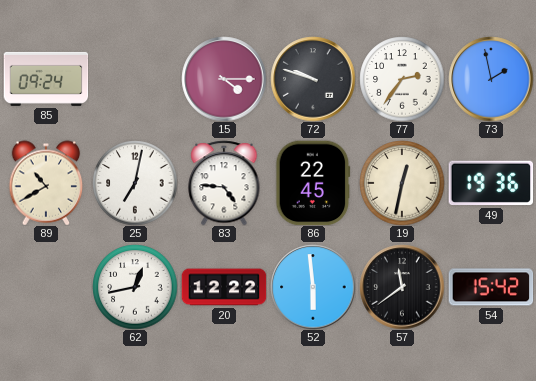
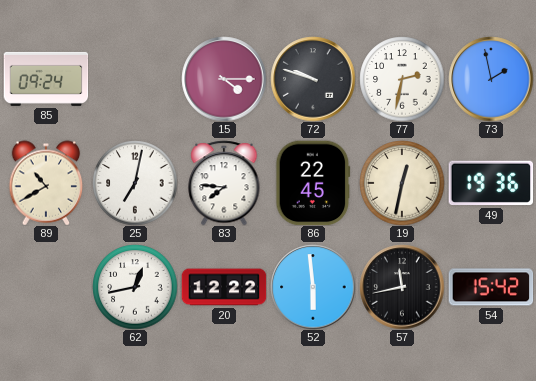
77: 2:36 -> 2:32 (402, 79)
83: 4:46 -> 7:46 (224, 183)
57: 11:39 -> 11:43 (402, 287)
